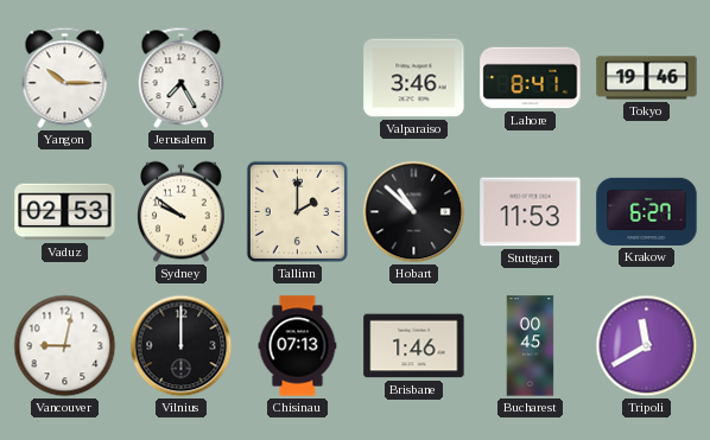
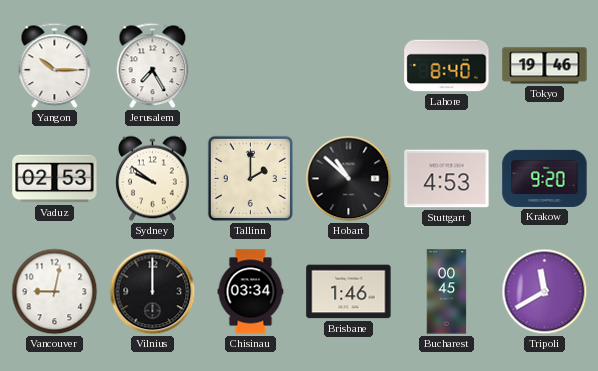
Valparaiso: 3:46 -> none (414, 78)
Lahore: 8:41 -> 8:40 (447, 66)
Stuttgart: 11:53 -> 4:53 (447, 179)
Krakow: 6:27 -> 9:20 (545, 178)
Chisinau: 07:13 -> 03:34 (251, 292)
